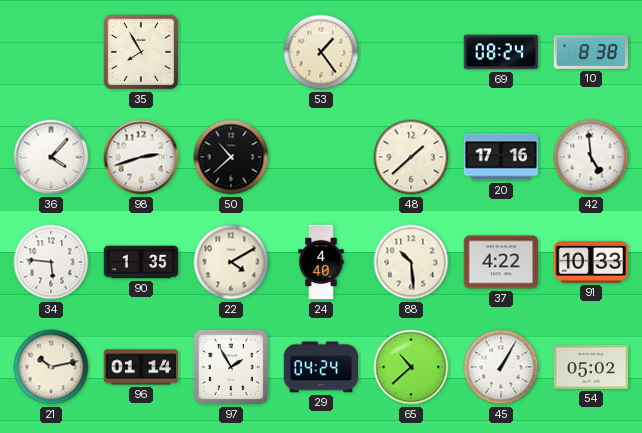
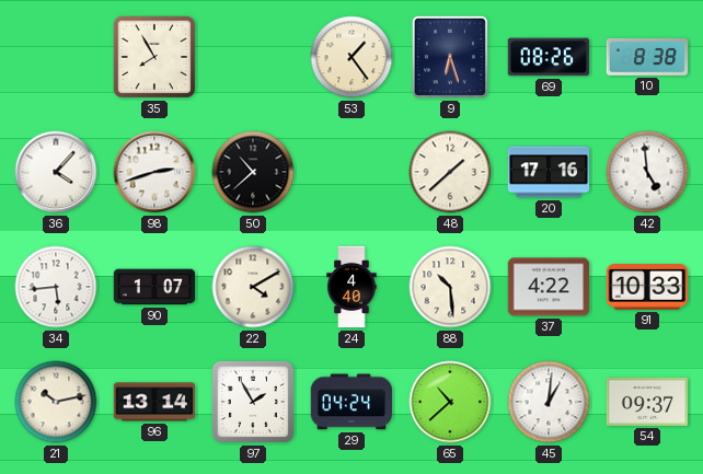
9: none -> 6:27 (450, 57)
69: 08:24 -> 08:26 (549, 57)
34: 5:46 -> 5:44 (56, 287)
90: 1:35 -> 1:07 (154, 287)
96: 01:14 -> 13:14 (154, 402)
45: 1:05 -> 1:01 (549, 402)
54: 05:02 -> 09:37 (647, 402)
